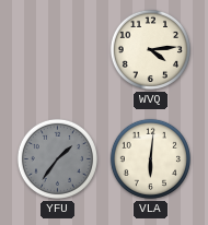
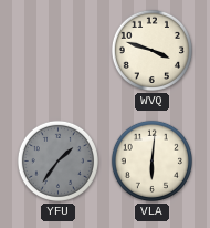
WVQ: 4:14 -> 3:48 (151, 50)
